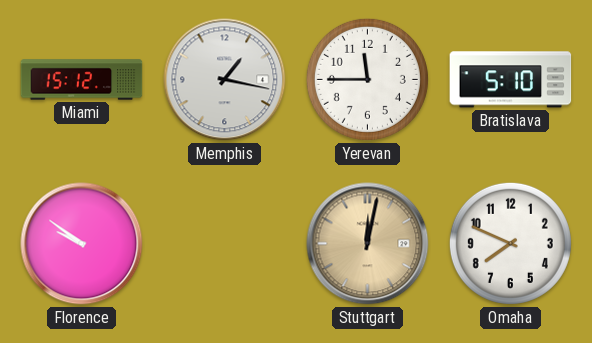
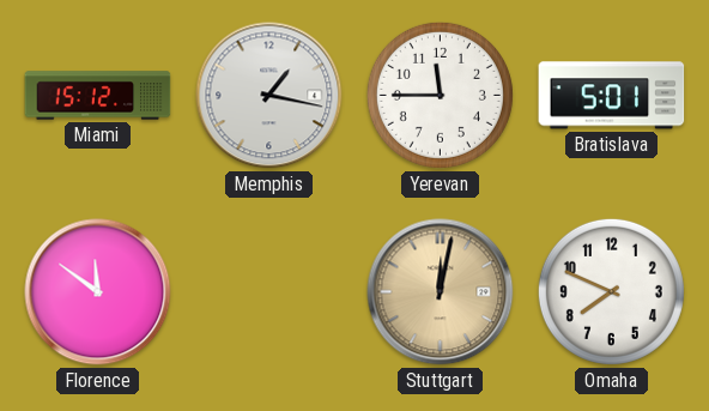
Bratislava: 5:10 -> 5:01 (612, 96)
Florence: 9:51 -> 11:51 (98, 292)
